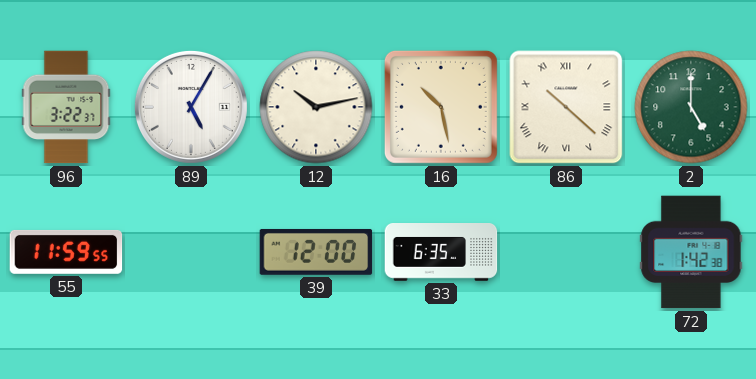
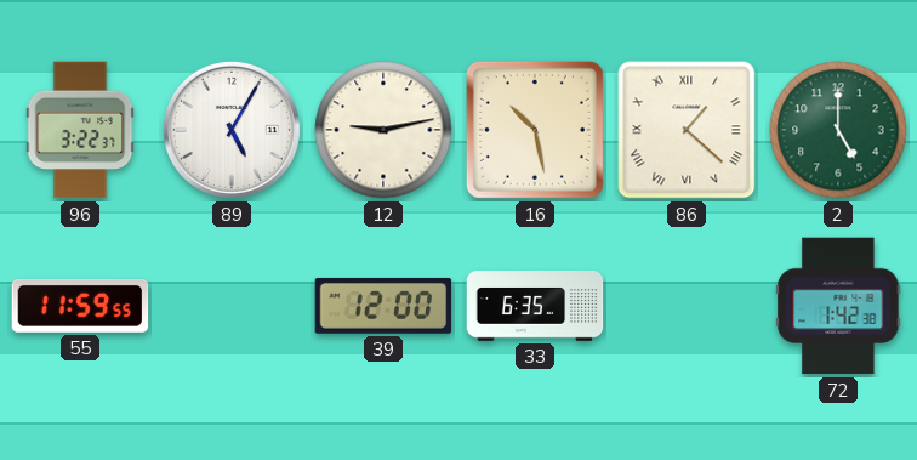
12: 10:13 -> 9:13 (383, 130)
86: 10:22 -> 1:22 (687, 130)
